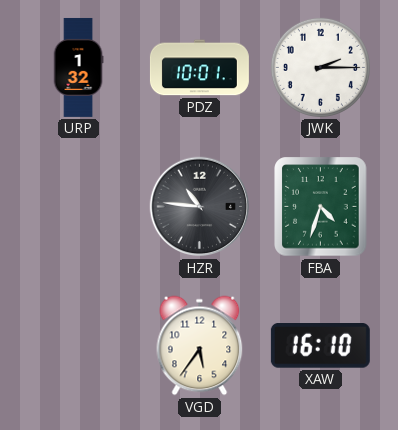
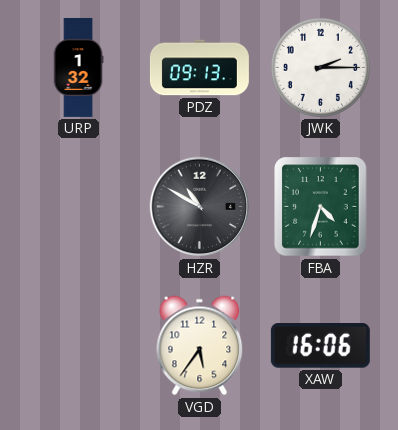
PDZ: 10:01 -> 09:13 (199, 68)
HZR: 10:46 -> 10:50 (200, 207)
XAW: 16:10 -> 16:06 (320, 346)
